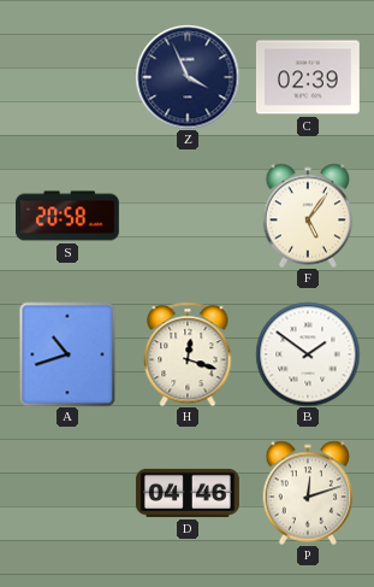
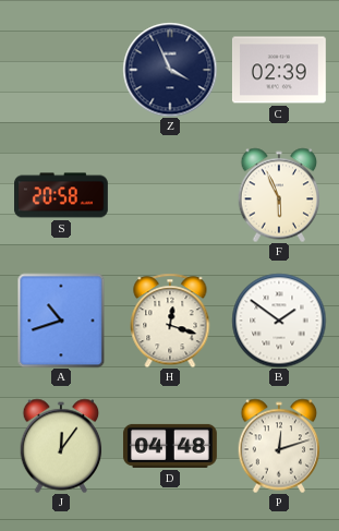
F: 5:06 -> 5:56 (279, 195)
J: none -> 12:06 (61, 446)
D: 04:46 -> 04:48 (170, 446)
